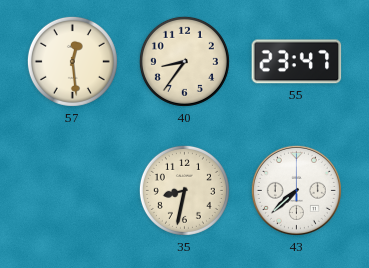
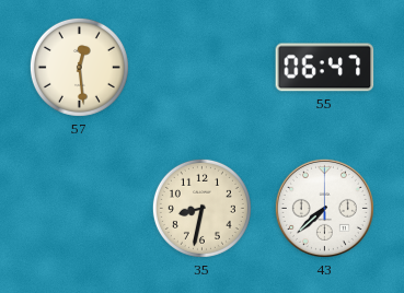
40: 8:36 -> none (184, 61)
55: 23:47 -> 06:47 (325, 68)
